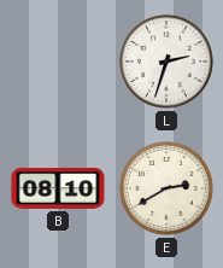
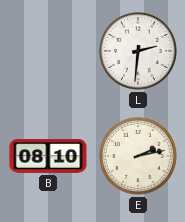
L: 2:33 -> 2:31 (138, 51)
E: 2:40 -> 2:13 (138, 156)
